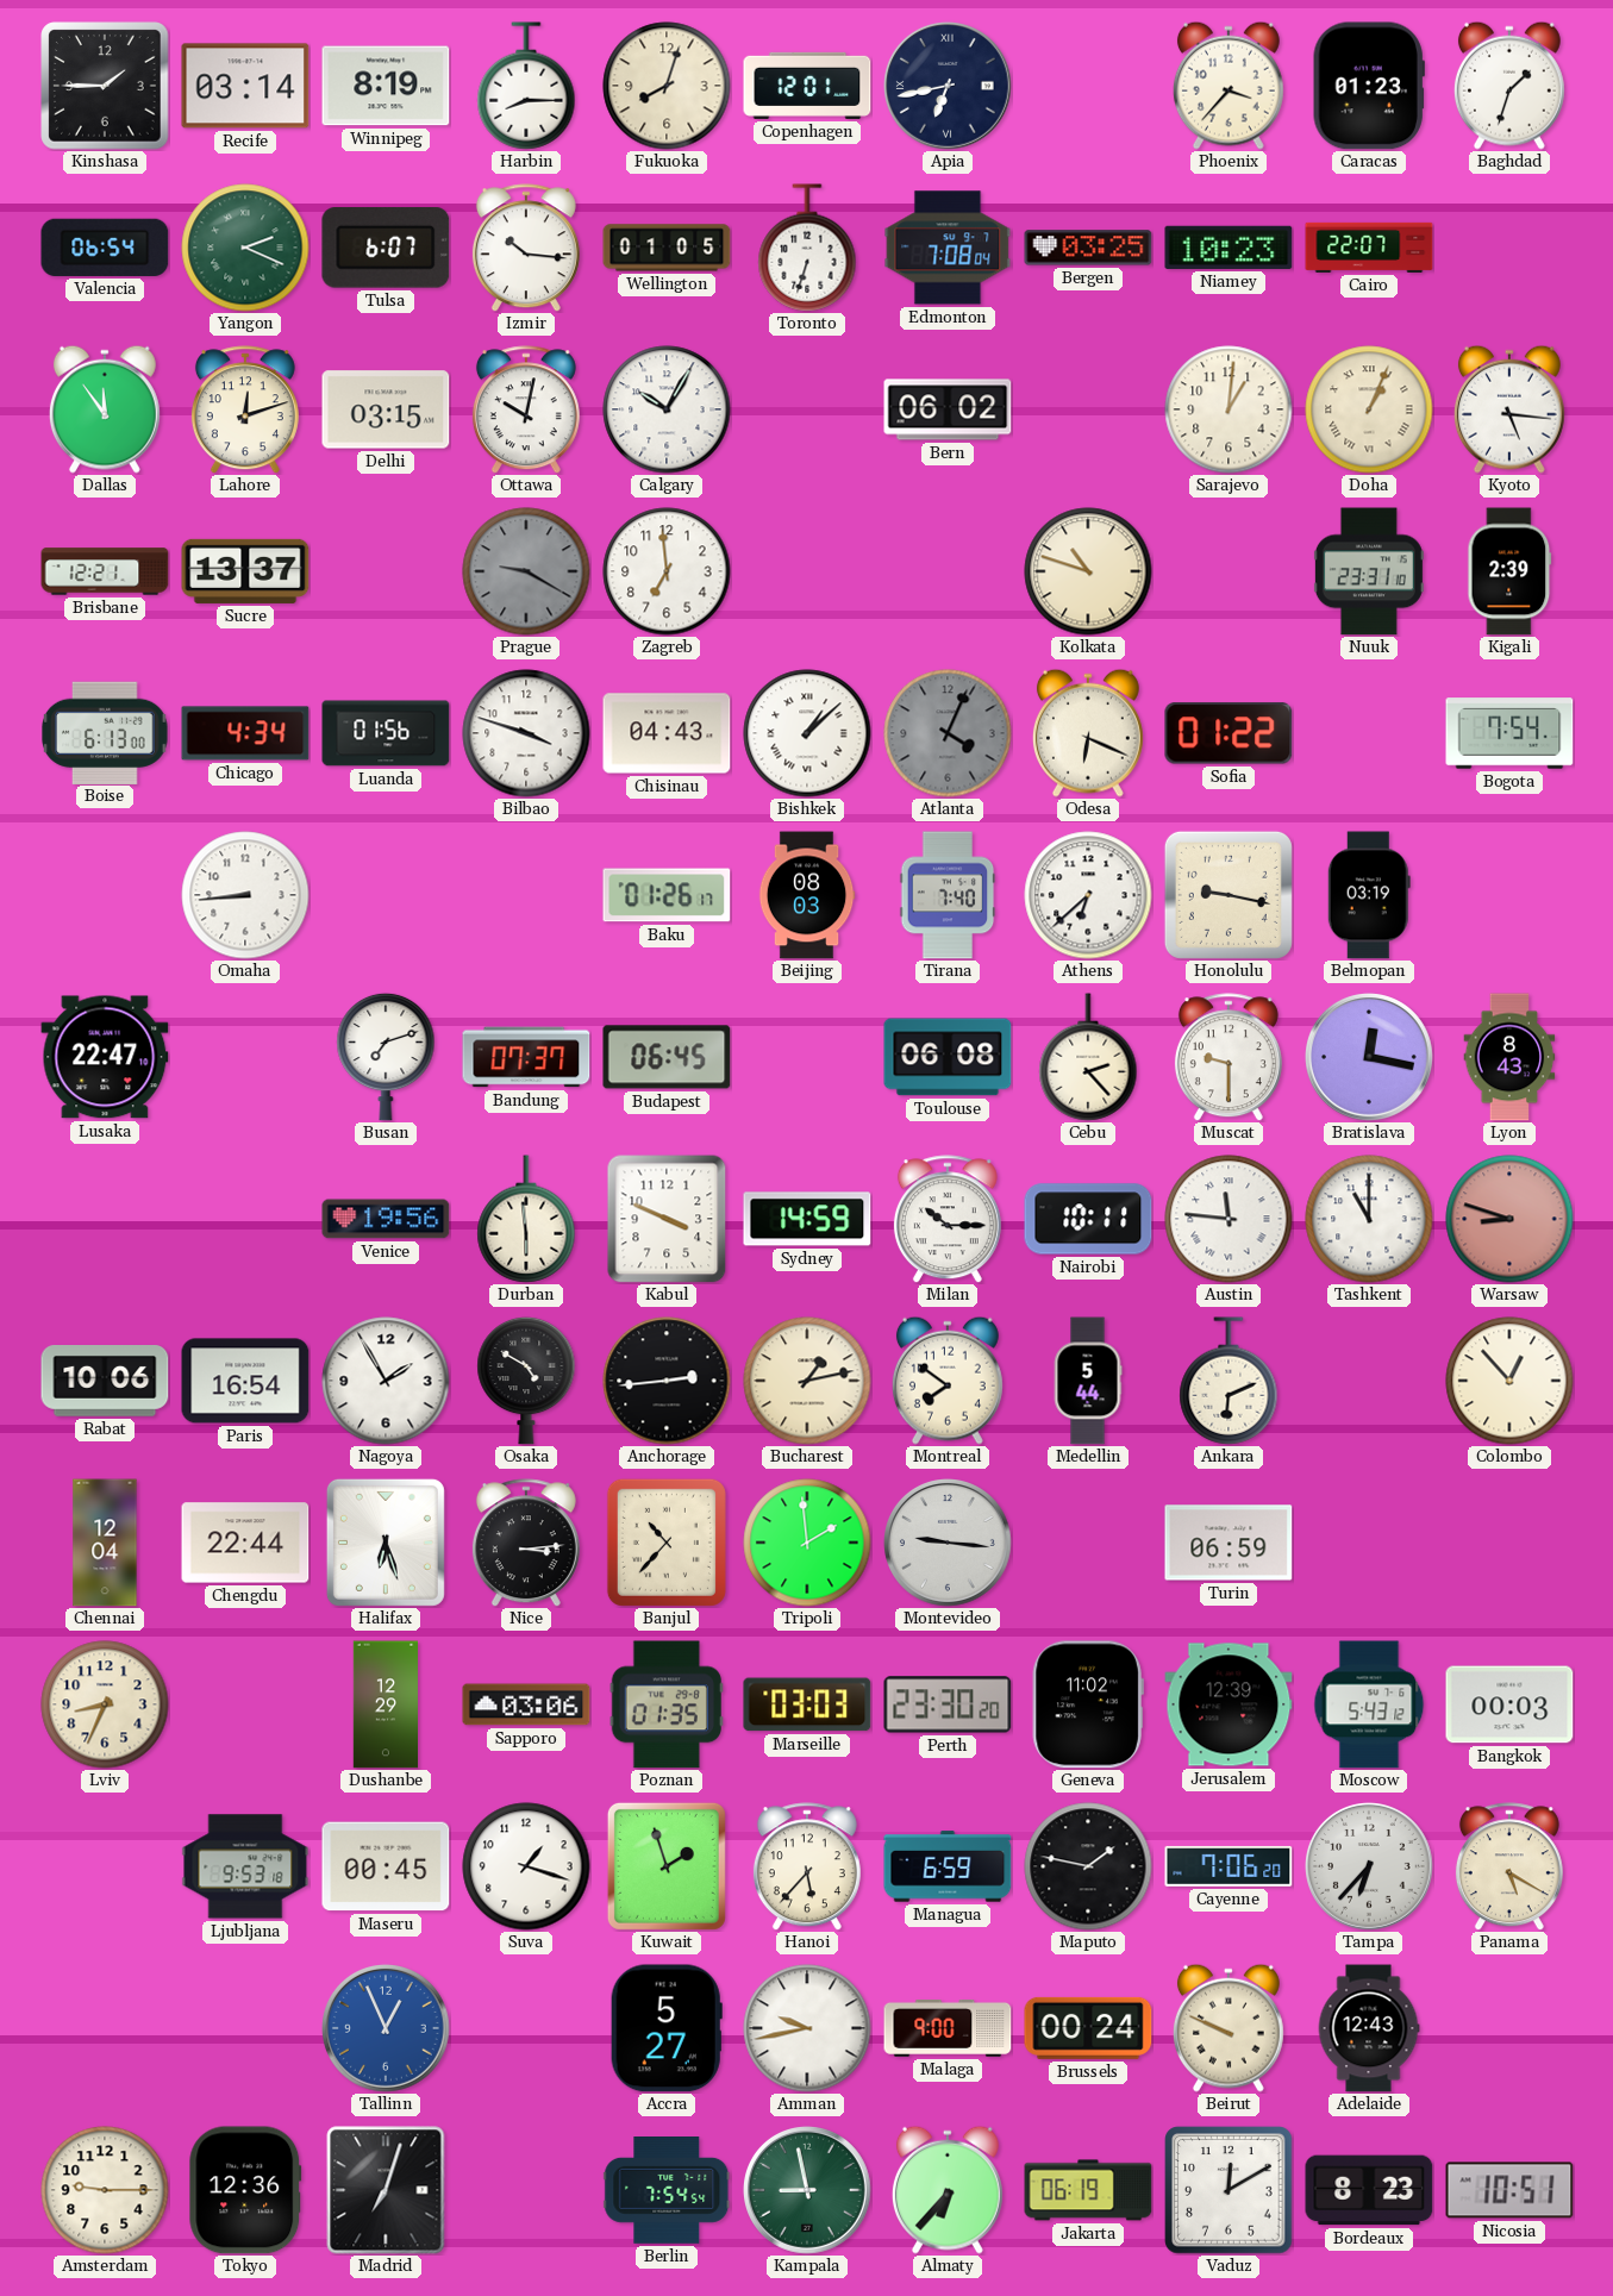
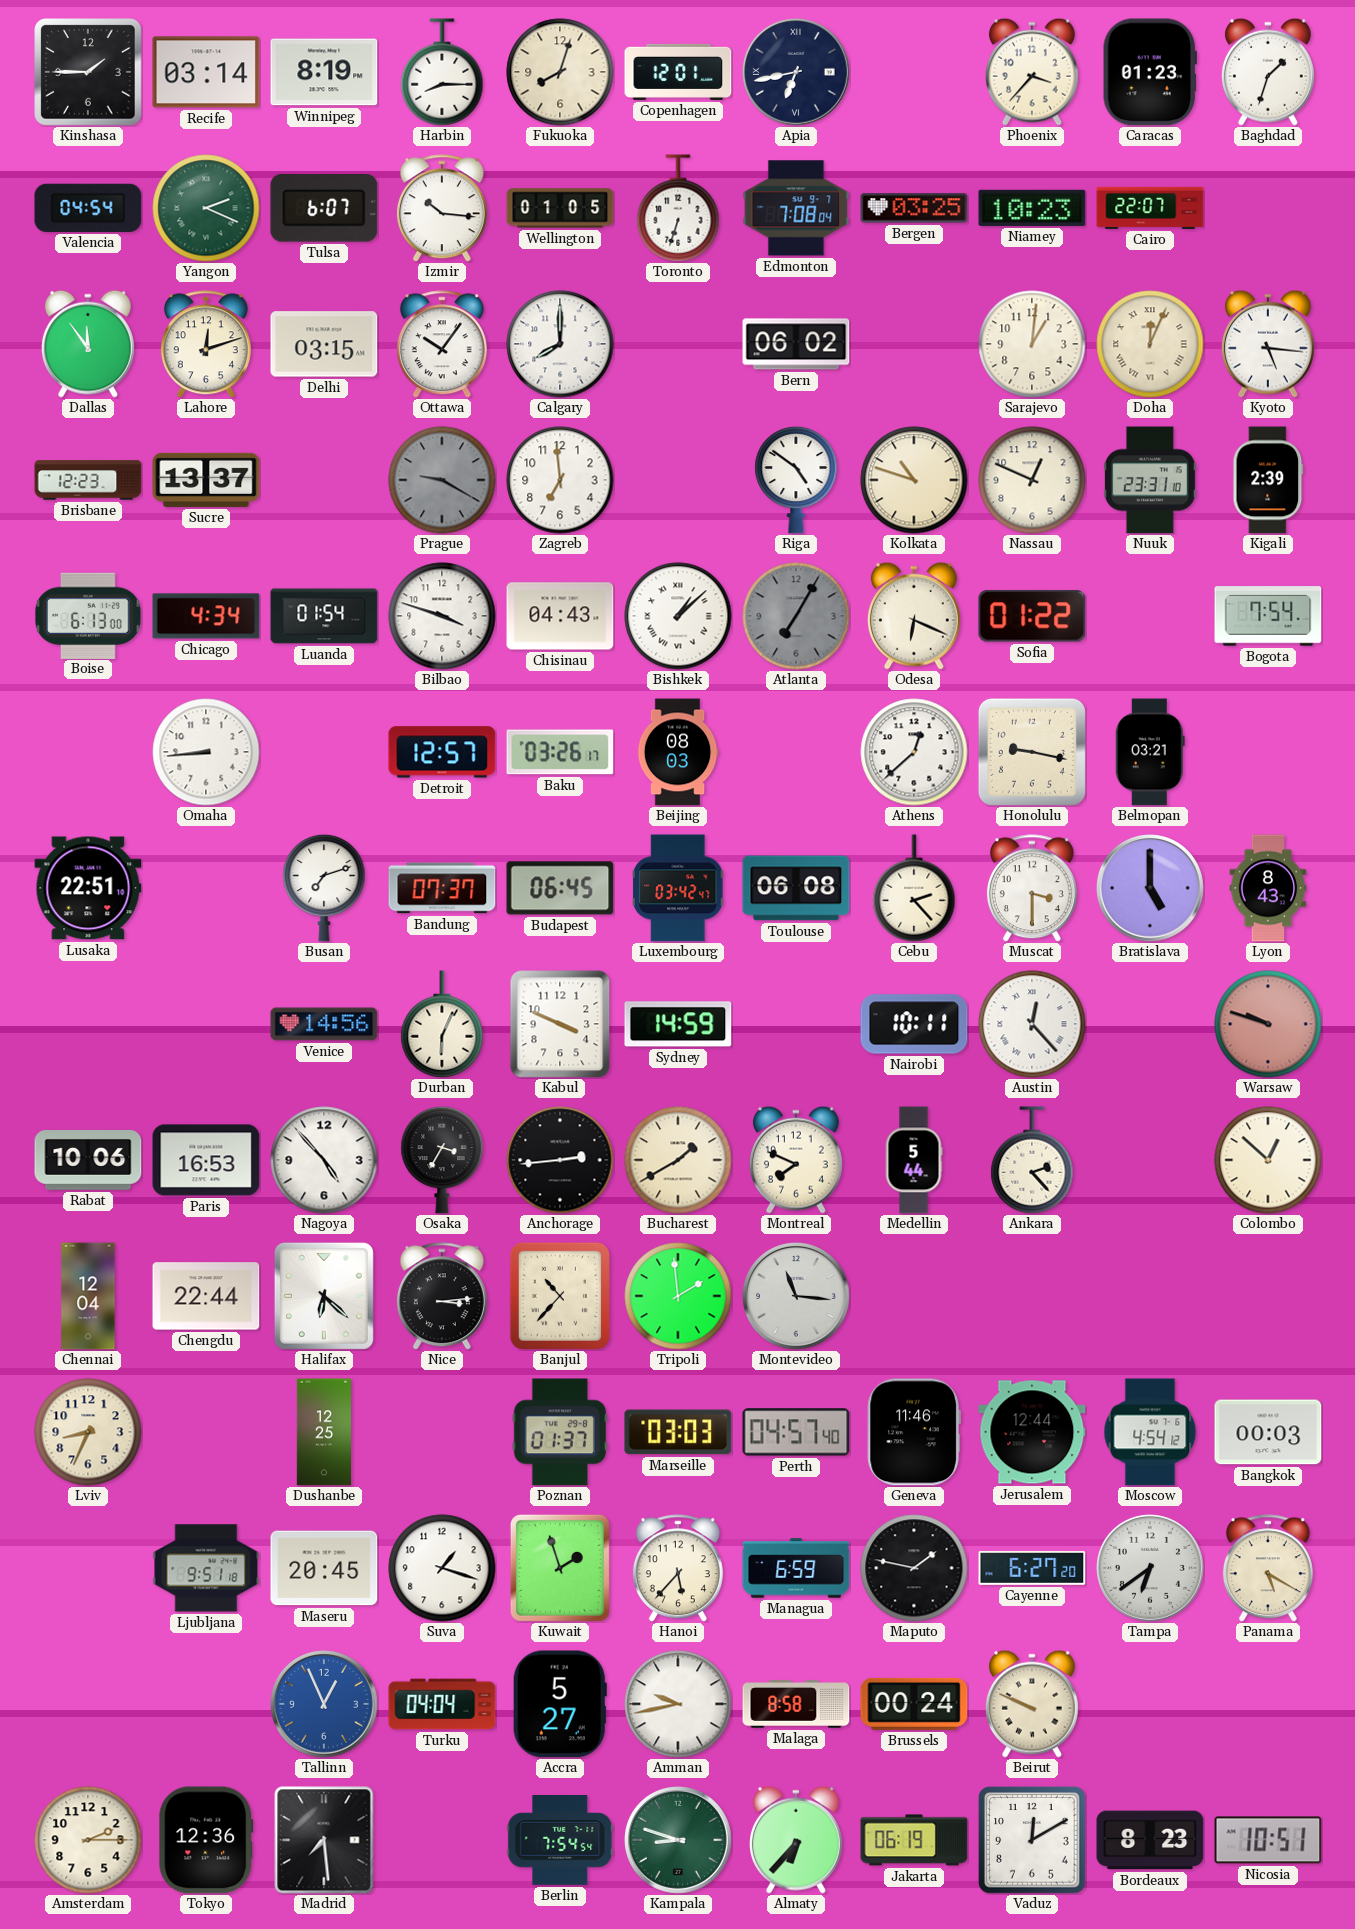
Valencia: 06:54 -> 04:54 (88, 208)
Ottawa: 10:02 -> 10:06 (442, 344)
Calgary: 10:05 -> 8:00 (560, 344)
Doha: 1:04 -> 12:04 (1150, 344)
Brisbane: 12:21 -> 12:23 (88, 480)
Riga: none -> 4:51 (796, 480)
Nassau: none -> 12:49 (1032, 480)
Luanda: 01:56 -> 01:54 (324, 616)
Atlanta: 4:04 -> 7:05 (796, 616)
Detroit: none -> 12:57 (442, 752)
Baku: 01:26 -> 03:26 (560, 752)
Tirana: 7:40 -> none (948, 895)
Athens: 6:38 -> 12:38 (914, 752)
Belmopan: 03:19 -> 03:21 (1150, 752)
Lusaka: 22:47 -> 22:51 (88, 888)
Luxembourg: none -> 03:42 (679, 888)
Muscat: 9:30 -> 3:30 (1032, 888)
Bratislava: 12:17 -> 5:00 (1151, 889)
Venice: 19:56 -> 14:56 (324, 1024)
Durban: 5:59 -> 6:04 (442, 1024)
Milan: 10:15 -> none (948, 1219)
Austin: 11:46 -> 12:23 (1032, 1024)
Tashkent: 11:00 -> none (1369, 1219)
Warsaw: 8:48 -> 9:48 (1268, 1024)
Paris: 16:54 -> 16:53 (206, 1160)
Nagoya: 1:55 -> 4:53 (324, 1160)
Osaka: 4:50 -> 3:35 (442, 1160)
Bucharest: 1:13 -> 1:40 (678, 1160)
Montreal: 7:51 -> 7:49 (796, 1160)
Ankara: 6:11 -> 2:23 (1032, 1160)
Colombo: 12:53 -> 12:52 (1268, 1160)
Halifax: 6:27 -> 6:22 (324, 1296)
Montevideo: 9:16 -> 11:16 (797, 1297)
Turin: 06:59 -> none (1228, 1543)
Dushanbe: 12:29 -> 12:25 (323, 1432)
Sapporo: 03:06 -> none (526, 1704)
Poznan: 01:35 -> 01:37 (559, 1432)
Perth: 23:30 -> 04:57 (796, 1432)
Geneva: 11:02 -> 11:46 (914, 1432)
Jerusalem: 12:39 -> 12:44 (1032, 1432)
Moscow: 5:43 -> 4:54 (1150, 1432)
Ljubljana: 9:53 -> 9:51 (206, 1568)
Maseru: 00:45 -> 20:45 (324, 1568)
Cayenne: 7:06 -> 6:27 (1032, 1568)
Tampa: 6:37 -> 6:39 (1151, 1569)
Turku: none -> 04:04 (442, 1704)
Malaga: 9:00 -> 8:58 (796, 1705)
Adelaide: 12:43 -> none (1369, 2028)
Amsterdam: 9:15 -> 2:15 (88, 1840)
Madrid: 7:03 -> 7:29 (324, 1840)
Kampala: 8:58 -> 8:48 (679, 1841)
